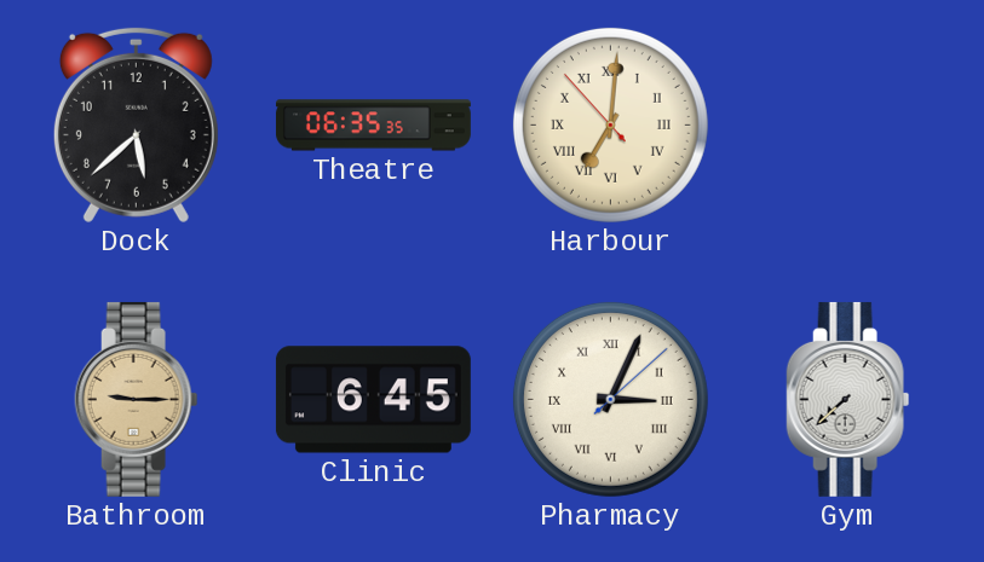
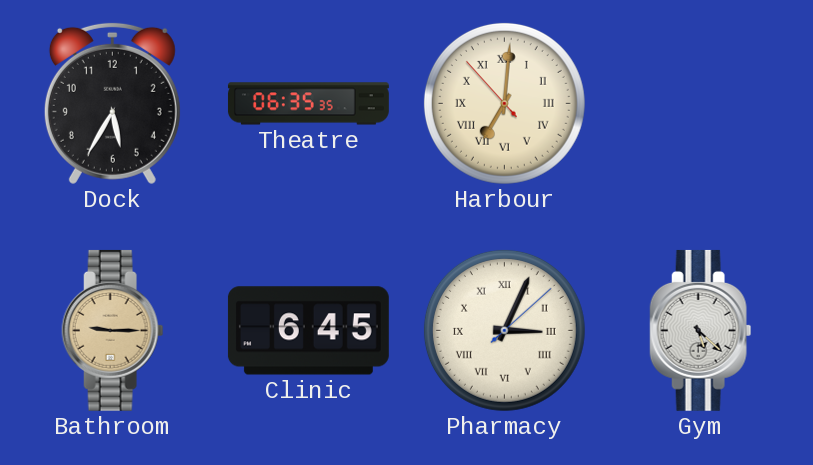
Dock: 5:38 -> 5:35 (112, 103)
Gym: 7:38 -> 5:22 (701, 330)
